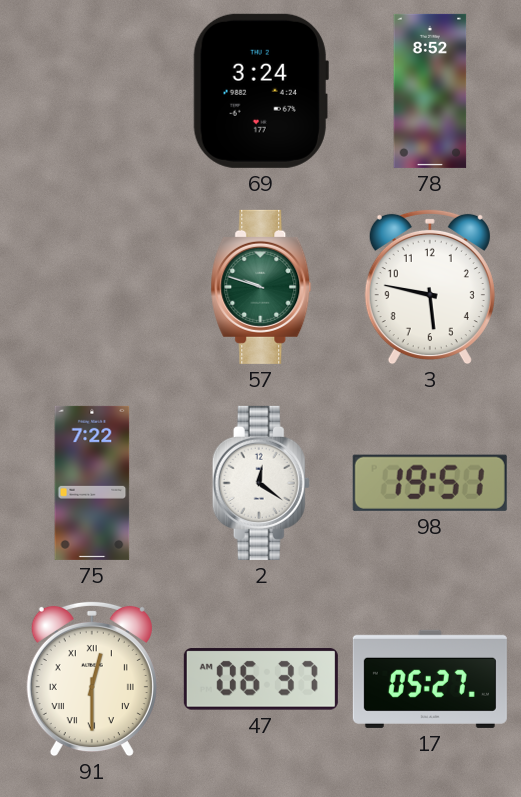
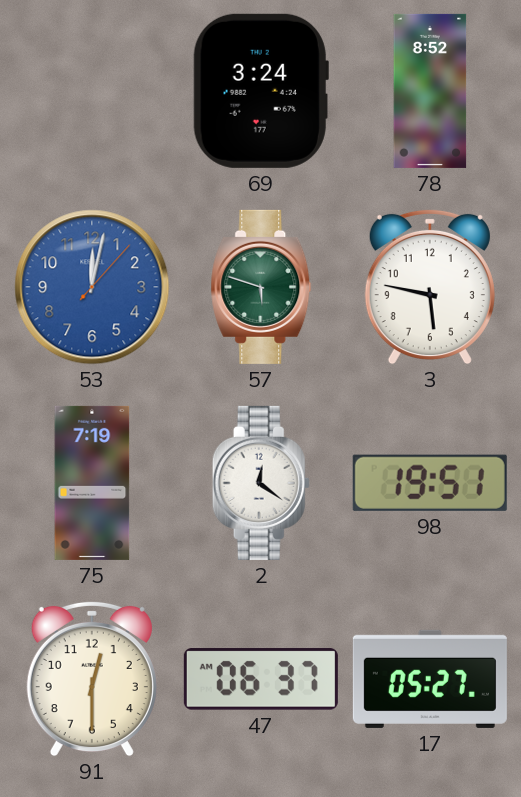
53: none -> 12:02 (92, 287)
57: 9:48 -> 5:48 (261, 287)
75: 7:22 -> 7:19 (92, 483)
91 numerals: Roman -> Arabic (92, 679)
